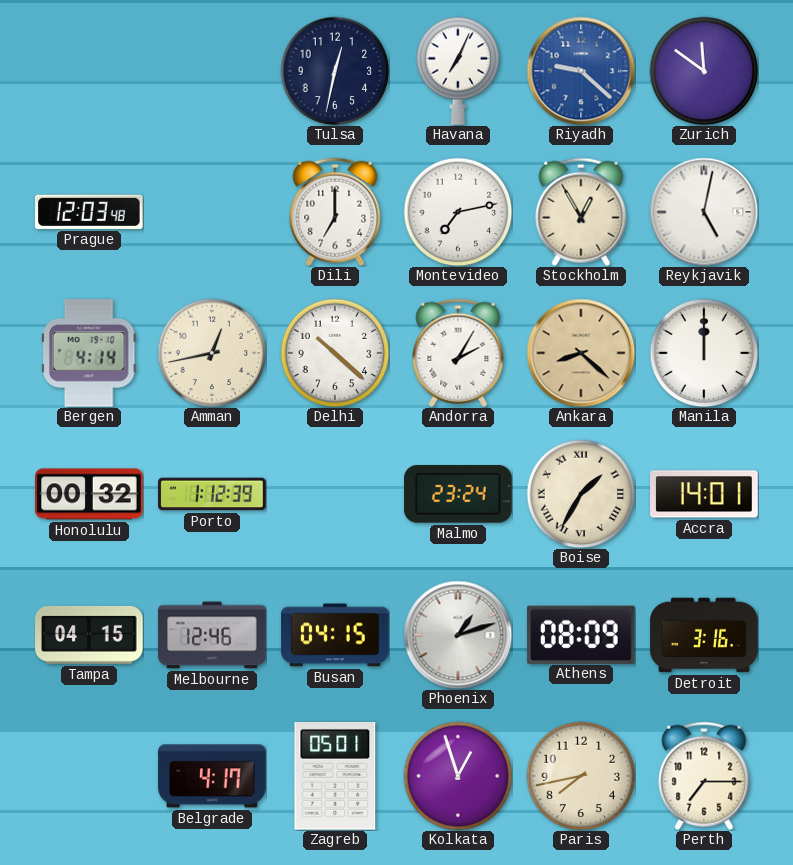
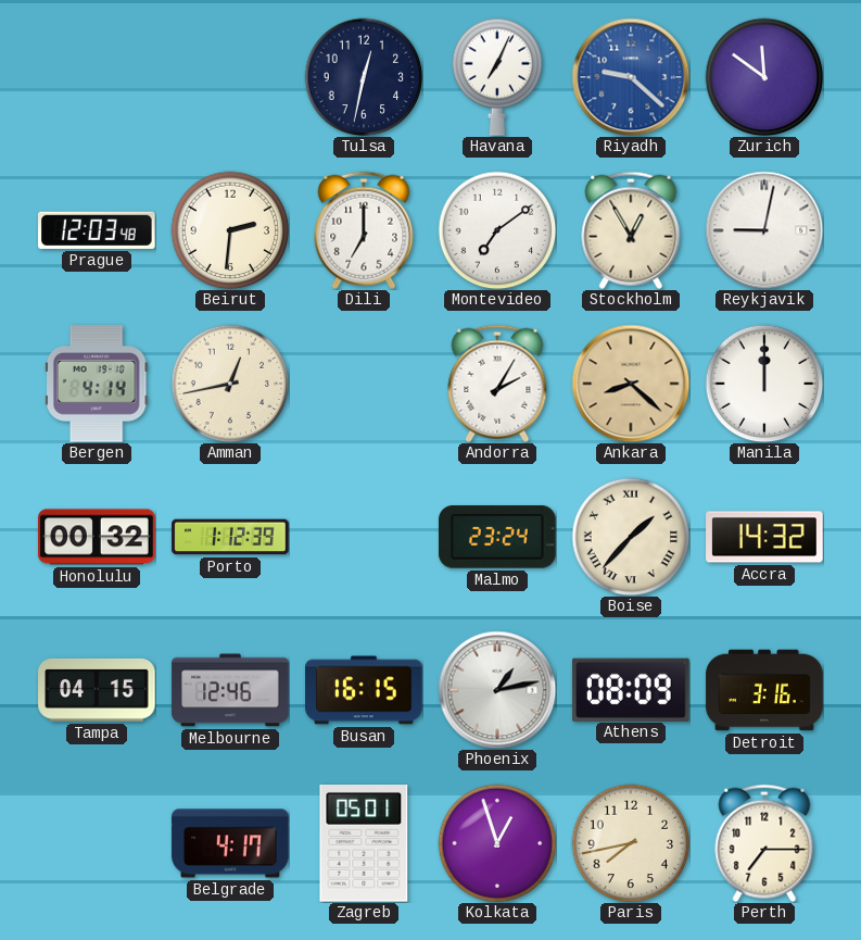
Beirut: none -> 2:31 (230, 230)
Montevideo: 7:13 -> 7:09 (497, 230)
Reykjavik: 5:02 -> 9:02 (764, 230)
Delhi: 10:22 -> none (335, 353)
Boise: 1:35 -> 1:37 (631, 537)
Accra: 14:01 -> 14:32 (764, 537)
Busan: 04:15 -> 16:15 (364, 690)
Phoenix: 1:12 -> 1:13 (497, 690)
